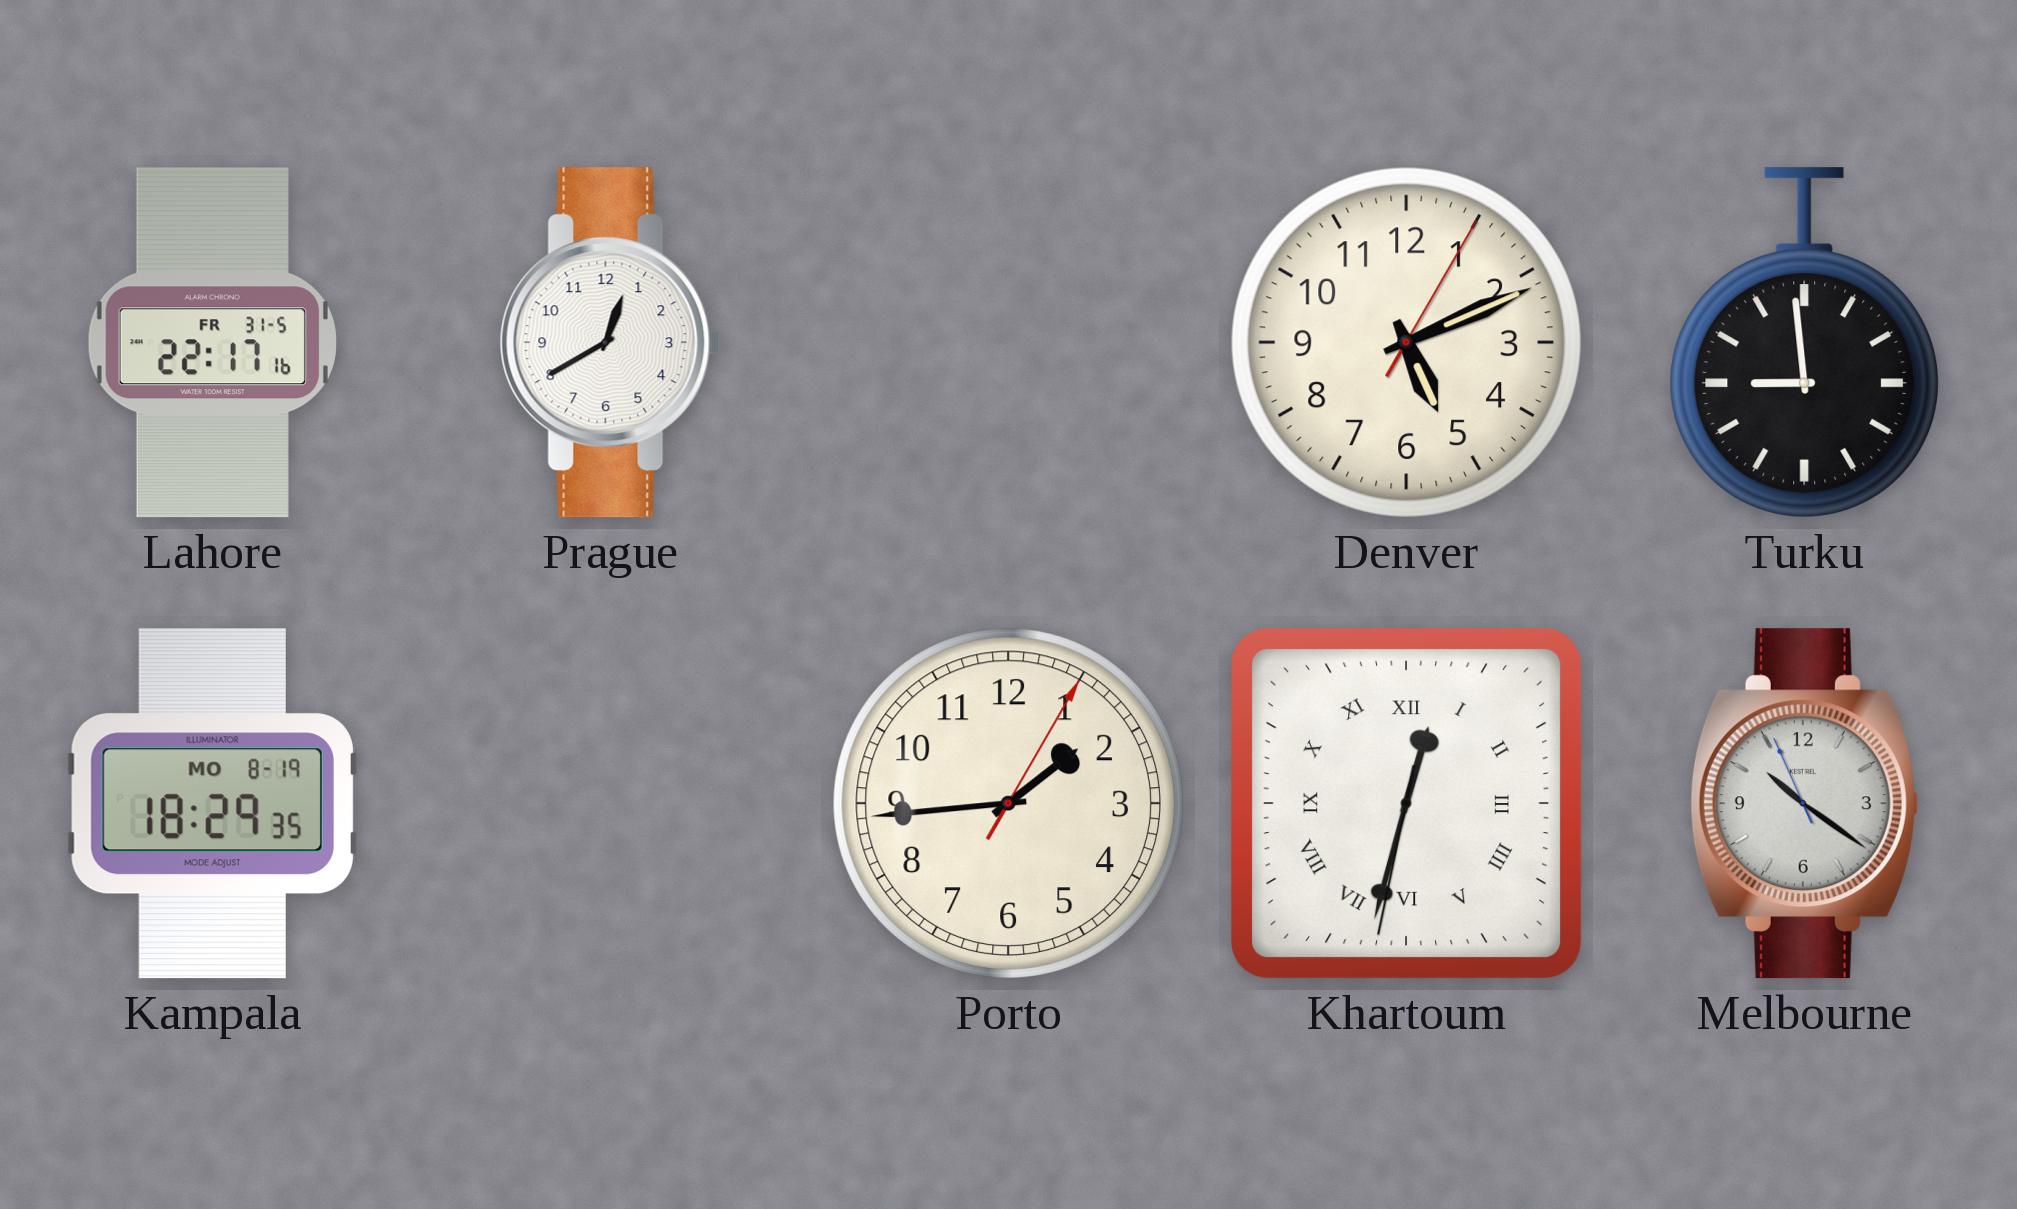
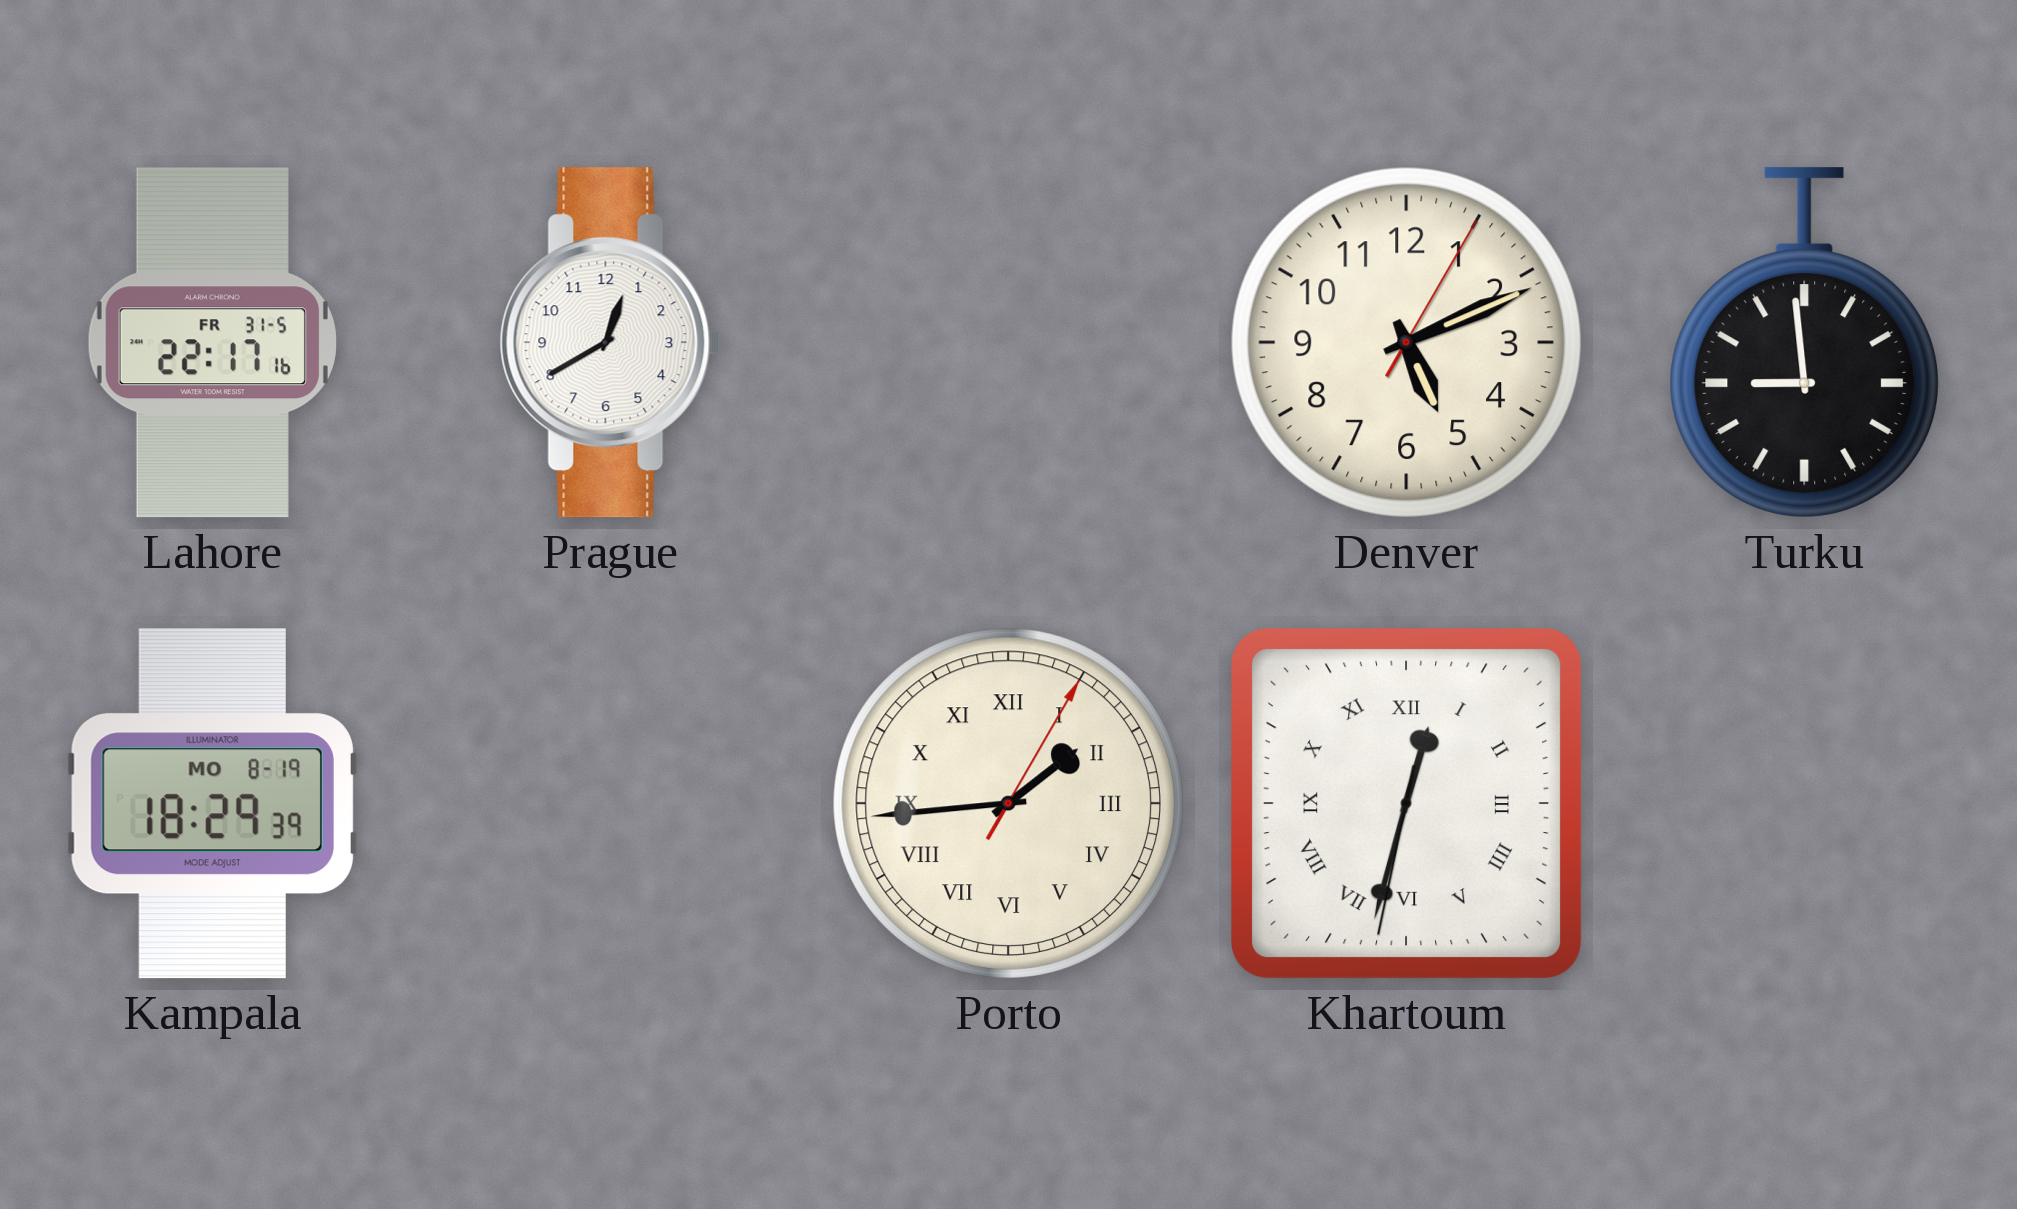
Kampala: 18:29:35 -> 18:29:39 (212, 804)
Porto numerals: Arabic -> Roman (1008, 803)
Melbourne: 10:20 -> none (1804, 804)
